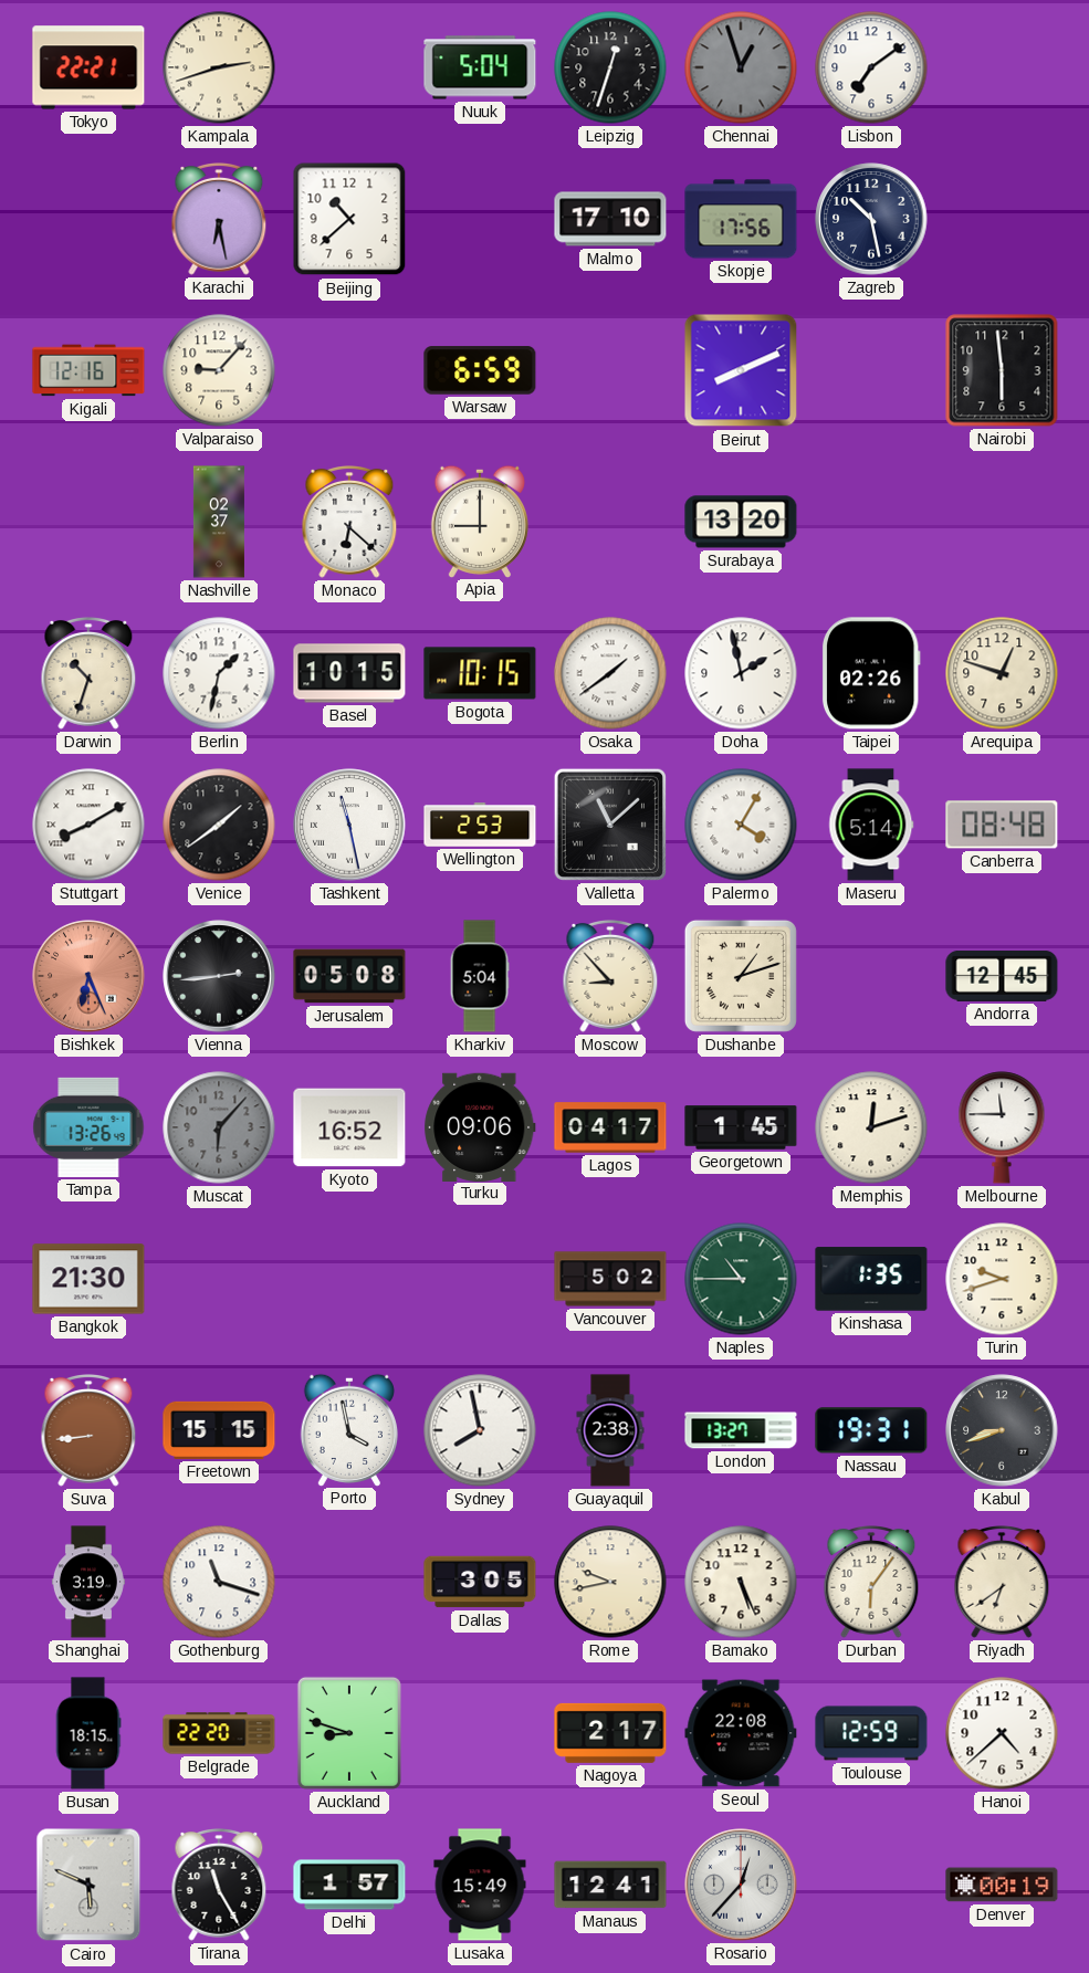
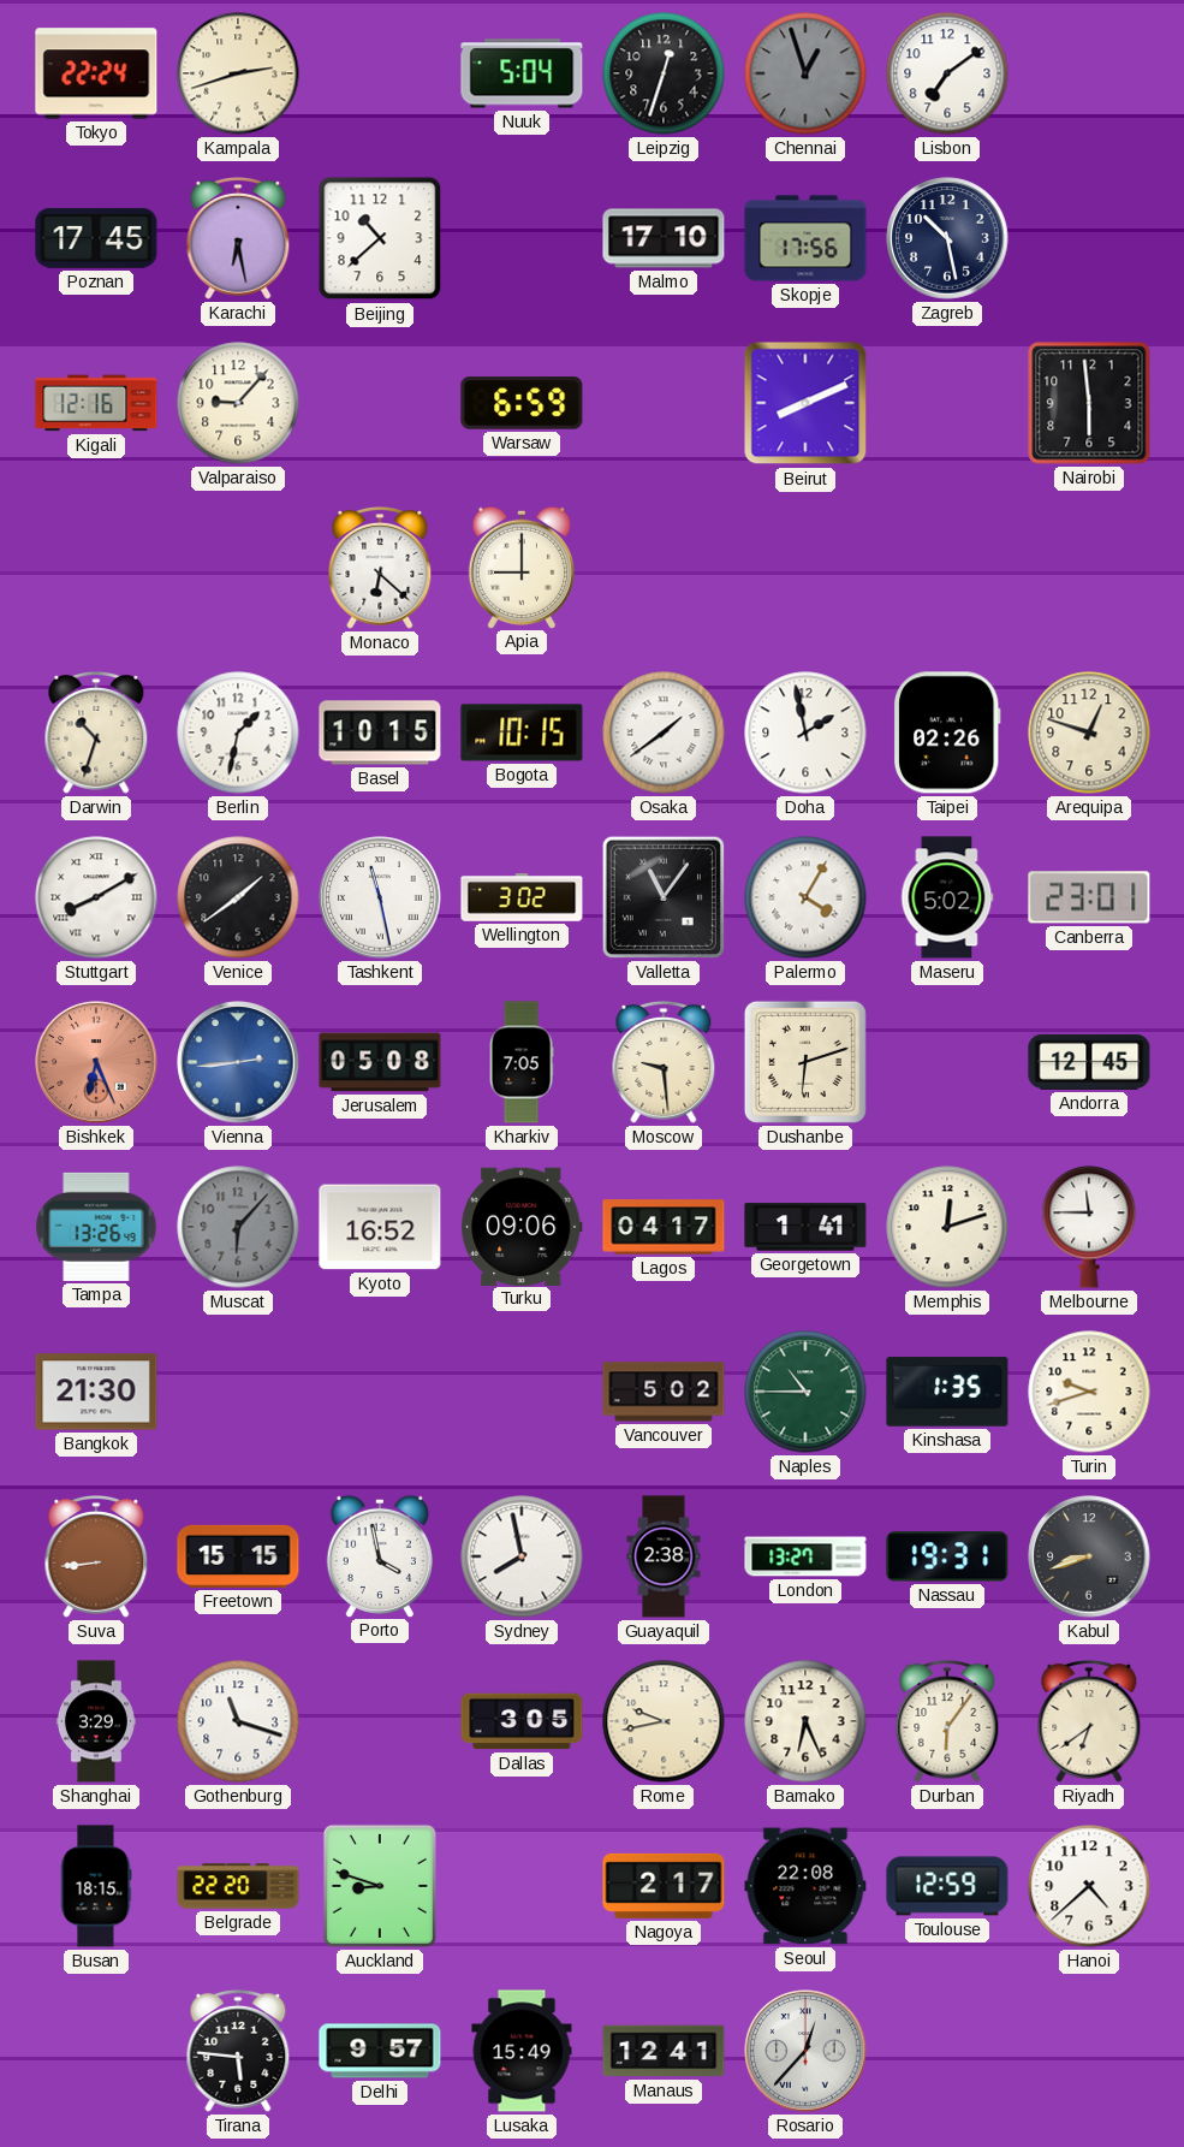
Tokyo: 22:21 -> 22:24 (96, 73)
Poznan: none -> 17:45 (96, 238)
Nashville: 02:37 -> none (219, 522)
Surabaya: 13:20 -> none (741, 522)
Wellington: 2:53 -> 3:02 (522, 897)
Valletta: 11:08 -> 11:06 (664, 897)
Maseru: 5:14 -> 5:02 (947, 897)
Canberra: 08:48 -> 23:01 (1089, 897)
Vienna dial: black -> blue (238, 1062)
Kharkiv: 5:04 -> 7:05 (522, 1062)
Moscow: 8:53 -> 9:29 (664, 1063)
Dushanbe: 1:12 -> 6:12 (805, 1062)
Georgetown: 1:45 -> 1:41 (805, 1227)
Shanghai: 3:19 -> 3:29 (96, 1721)
Bamako: 5:26 -> 6:26 (805, 1721)
Cairo: 5:49 -> none (88, 1885)
Tirana: 11:25 -> 5:46 (238, 2052)
Delhi: 1:57 -> 9:57 (380, 2051)
Denver: 00:19 -> none (1002, 1885)
